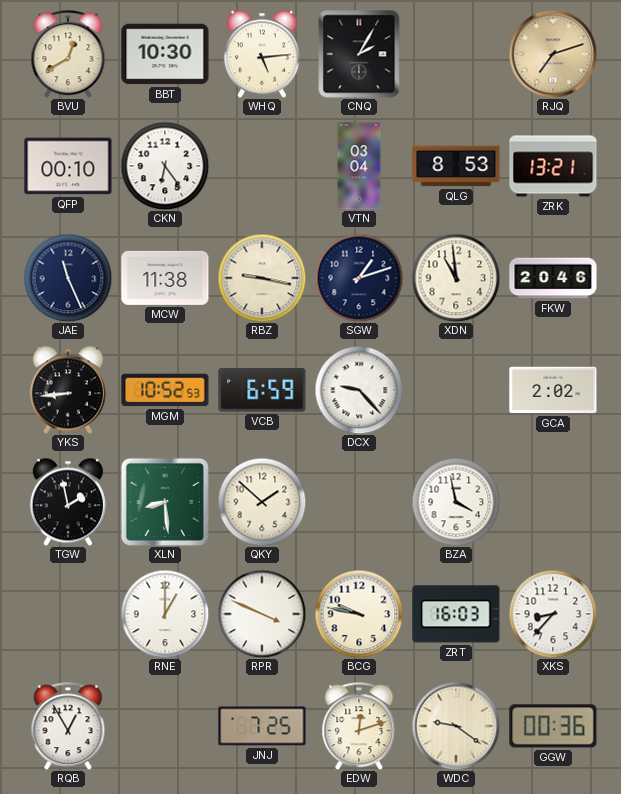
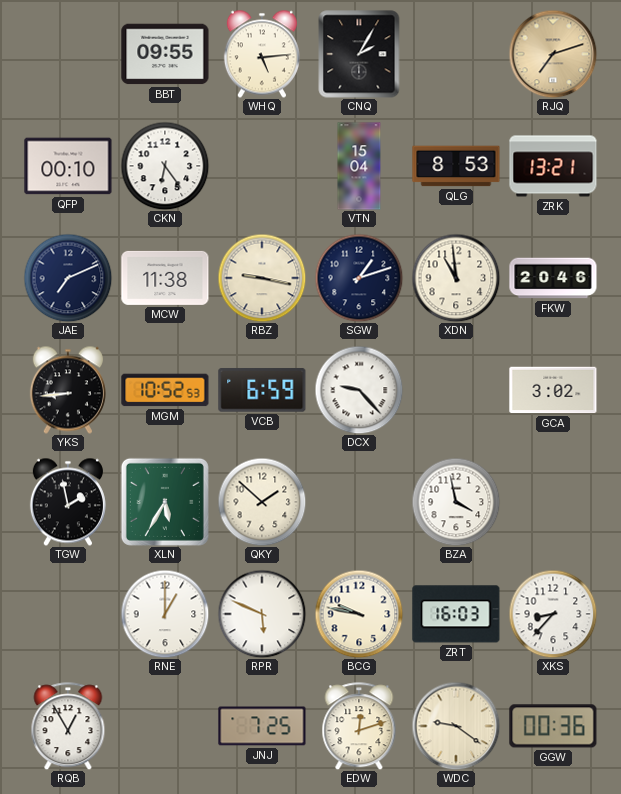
BVU: 12:40 -> none (68, 54)
BBT: 10:30 -> 09:55 (165, 54)
VTN: 03:04 -> 15:04 (359, 166)
JAE: 11:26 -> 7:11 (68, 278)
GCA: 2:02 -> 3:02 (553, 390)
XLN: 8:29 -> 5:35 (165, 502)
RPR: 3:49 -> 5:49 (262, 614)
